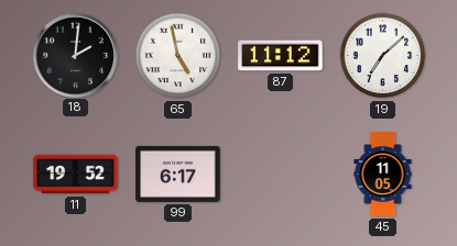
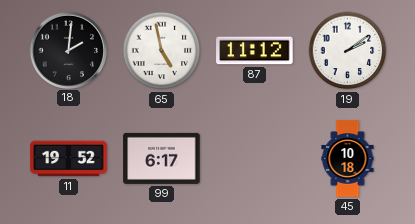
19: 7:08 -> 2:09 (348, 51)
45: 11:05 -> 10:18 (348, 159)
